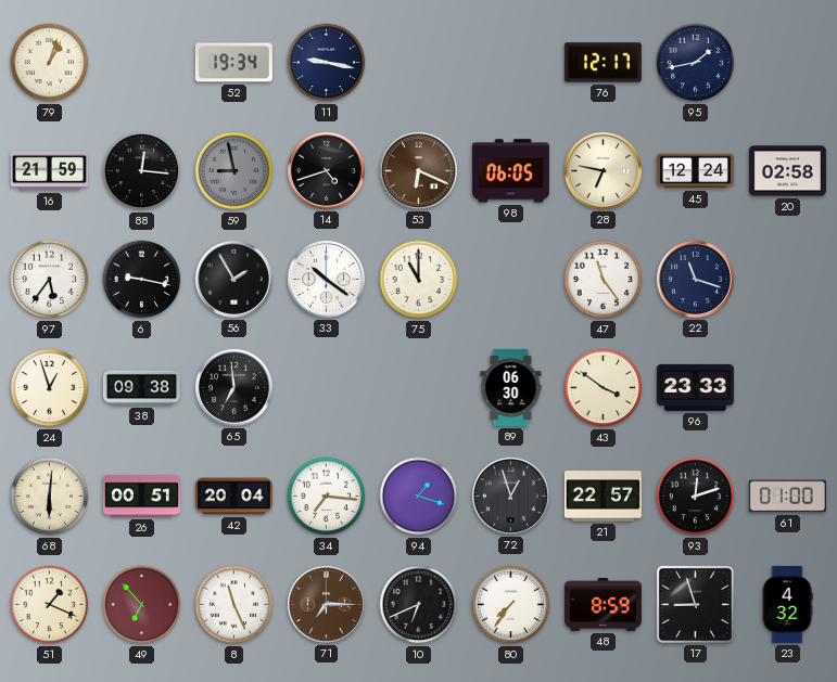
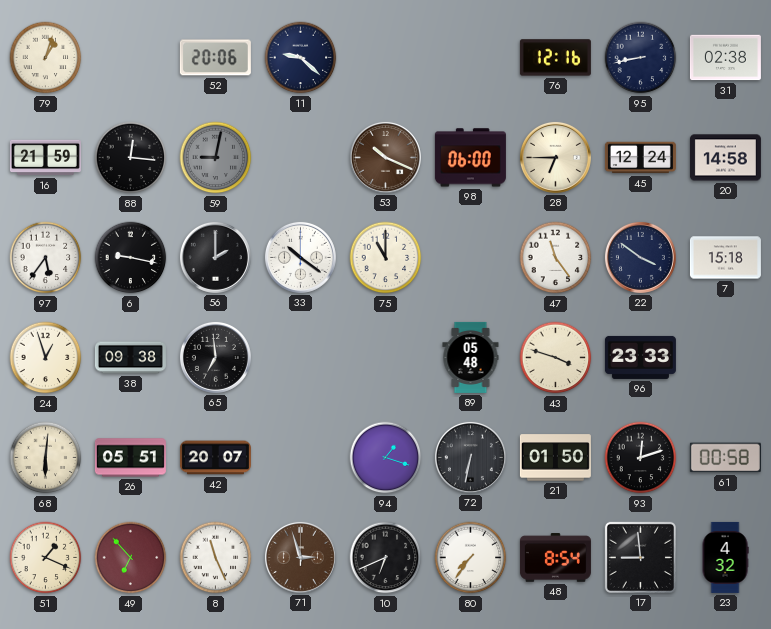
52: 19:34 -> 20:06 (215, 58)
11: 9:17 -> 9:22 (301, 58)
76: 12:17 -> 12:16 (555, 58)
95: 1:43 -> 8:43 (641, 58)
31: none -> 02:38 (725, 58)
59: 8:58 -> 9:02 (216, 158)
14: 4:42 -> none (326, 170)
53: 6:19 -> 10:19 (385, 157)
98: 06:05 -> 06:00 (470, 158)
28: 6:47 -> 6:45 (555, 157)
20: 02:58 -> 14:58 (725, 158)
56: 1:55 -> 2:00 (215, 257)
22: 11:18 -> 3:51 (640, 257)
7: none -> 15:18 (725, 258)
89: 06:30 -> 05:48 (471, 357)
43: 3:51 -> 3:48 (556, 358)
26: 00:51 -> 05:51 (130, 458)
42: 20:04 -> 20:07 (215, 458)
34: 7:16 -> none (327, 497)
72: 12:57 -> 6:32 (470, 457)
21: 22:57 -> 01:50 (555, 458)
61: 01:00 -> 00:58 (725, 458)
71: 7:15 -> 2:57 (300, 557)
48: 8:59 -> 8:54 (555, 558)
17: 8:57 -> 8:59 (640, 557)
